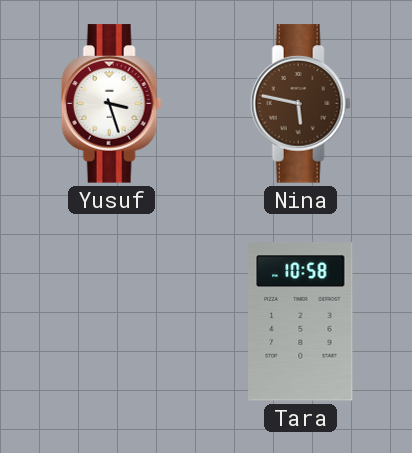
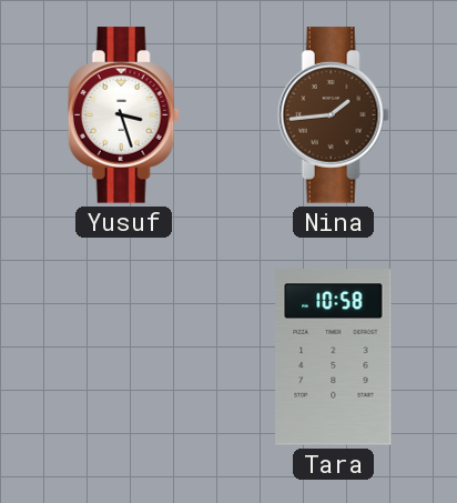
Nina: 5:47 -> 1:44 (333, 115)
